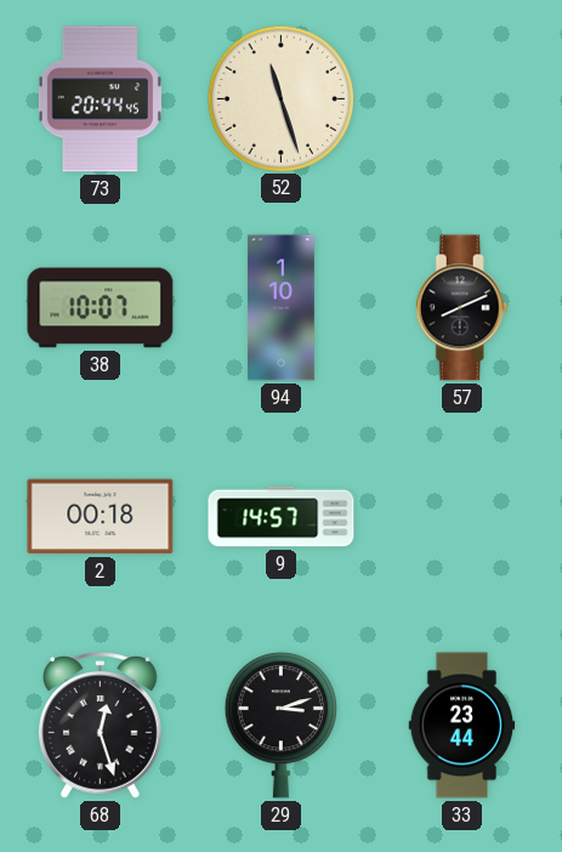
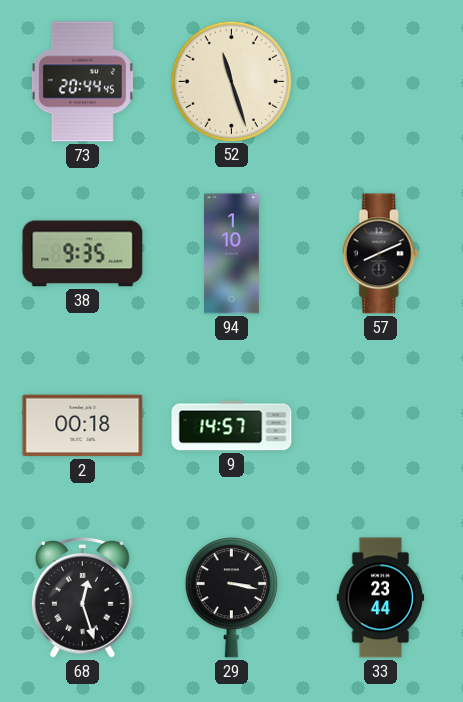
38: 10:07 -> 9:35 (83, 254)
29: 3:12 -> 3:17 (231, 598)
